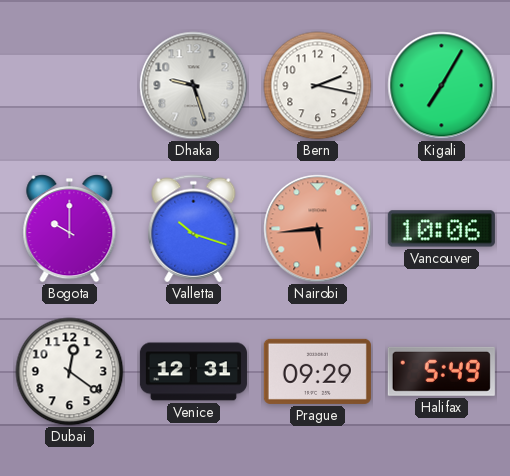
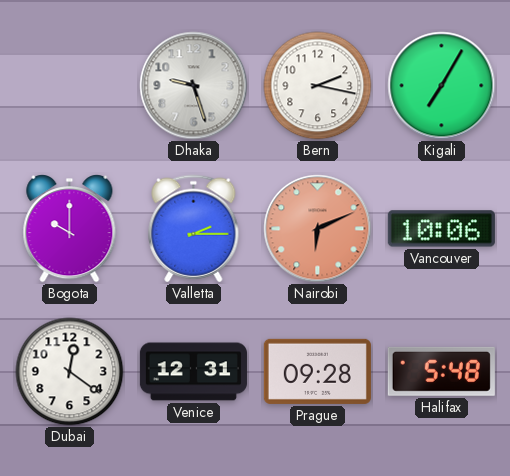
Valletta: 10:18 -> 2:15 (194, 229)
Nairobi: 5:44 -> 6:11 (318, 229)
Prague: 09:29 -> 09:28 (317, 371)
Halifax: 5:49 -> 5:48 (441, 371)
